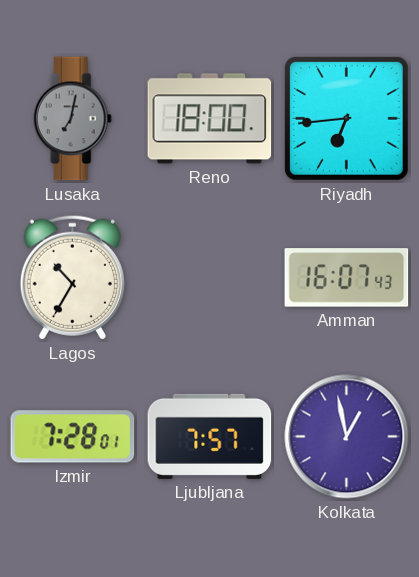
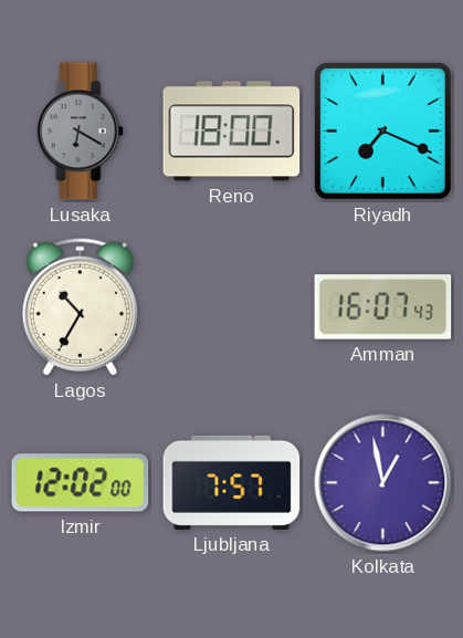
Lusaka: 7:02 -> 6:20 (80, 132)
Riyadh: 6:44 -> 7:19 (382, 130)
Izmir: 7:28 -> 12:02 (81, 483)
